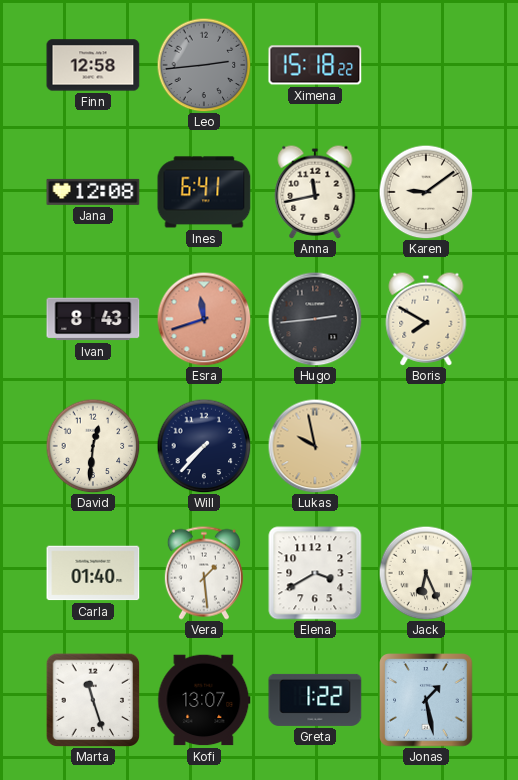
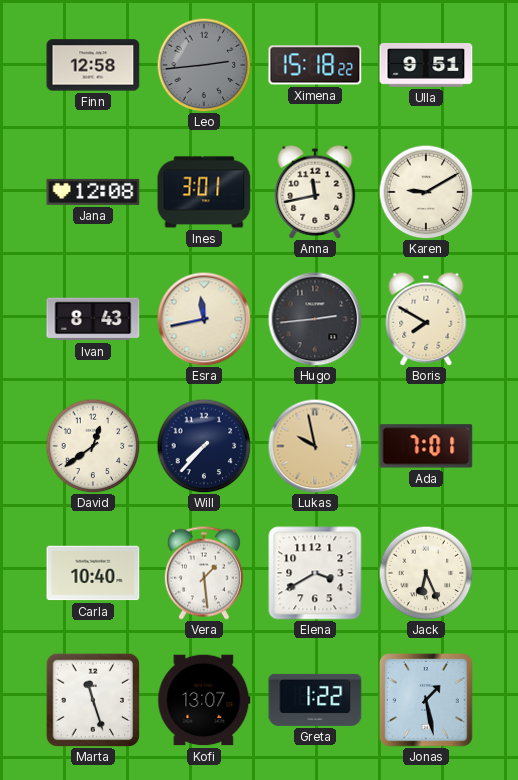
Ulla: none -> 9:51 (426, 65)
Ines: 6:41 -> 3:01 (204, 192)
Karen: 9:09 -> 9:10 (426, 192)
Esra: 11:42 -> 11:43 (204, 319)
Esra dial: salmon -> cream (204, 319)
David: 12:31 -> 12:39 (93, 446)
Ada: none -> 7:01 (426, 446)
Carla: 01:40 -> 10:40 (93, 573)
